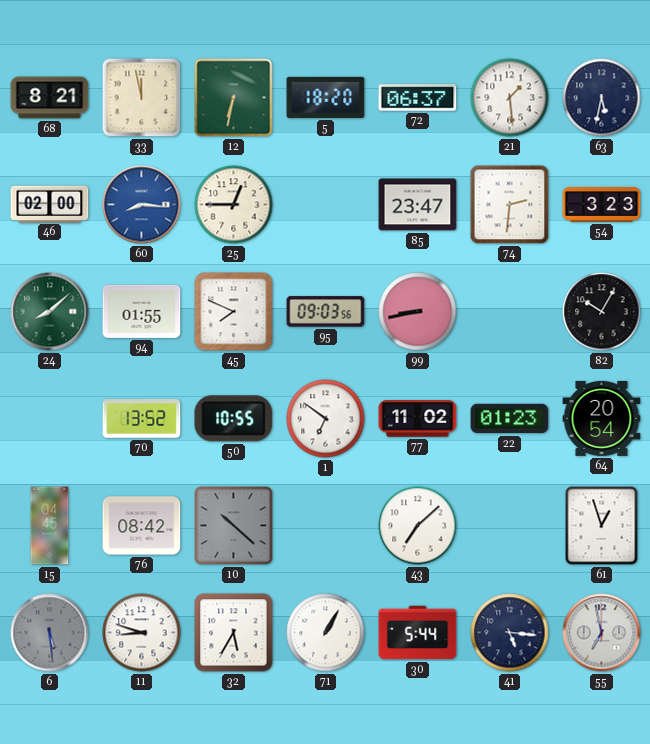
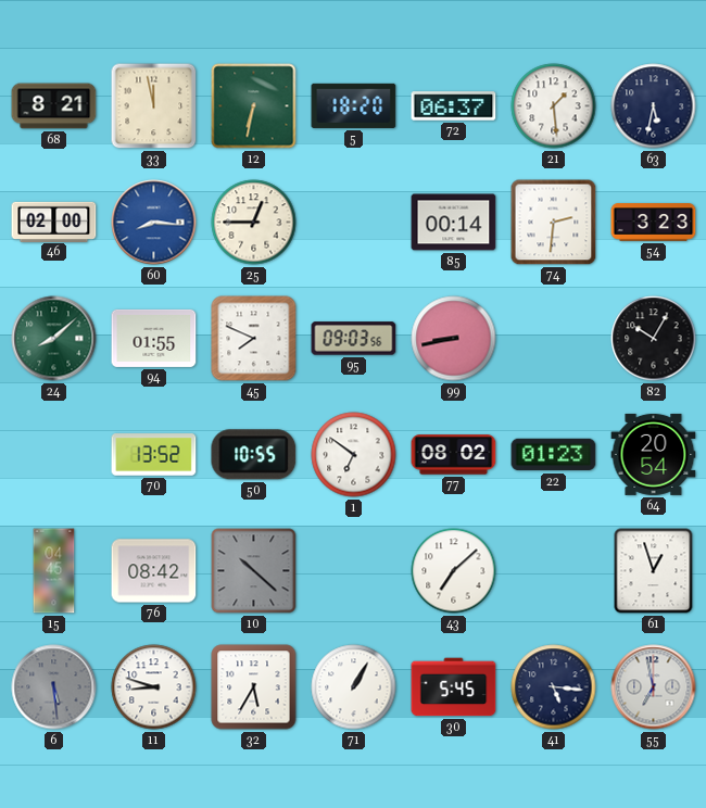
85: 23:47 -> 00:14 (454, 223)
77: 11:02 -> 08:02 (454, 455)
30: 5:44 -> 5:45 (454, 687)
